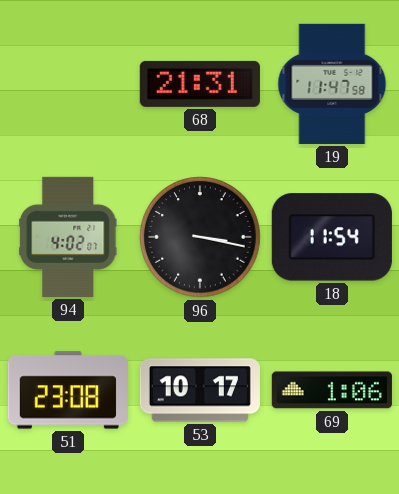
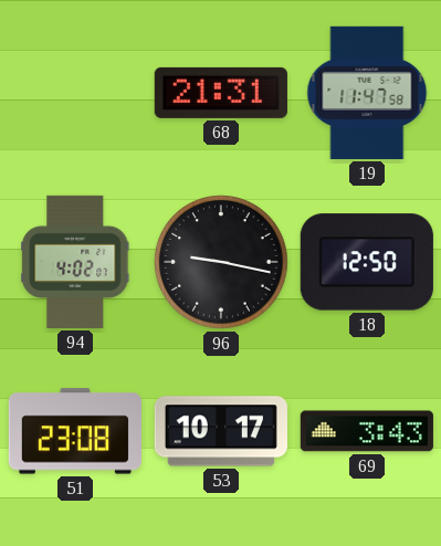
96: 3:17 -> 9:17 (221, 262)
18: 11:54 -> 12:50 (367, 262)
69: 1:06 -> 3:43 (367, 431)
